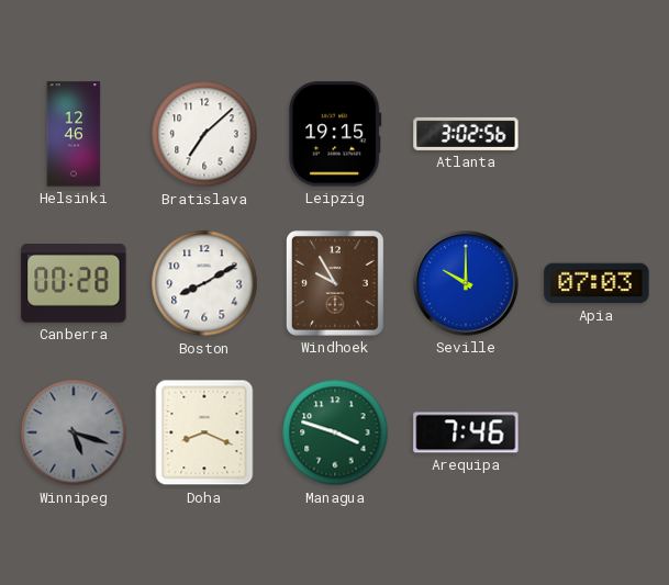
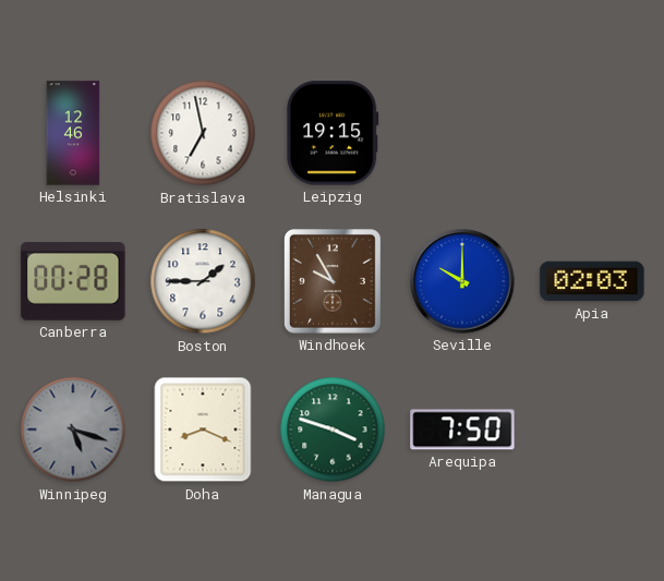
Bratislava: 7:08 -> 6:58 (203, 133)
Atlanta: 3:02 -> none (466, 134)
Boston: 8:10 -> 1:45 (203, 281)
Apia: 07:03 -> 02:03 (592, 281)
Arequipa: 7:46 -> 7:50 (462, 429)
